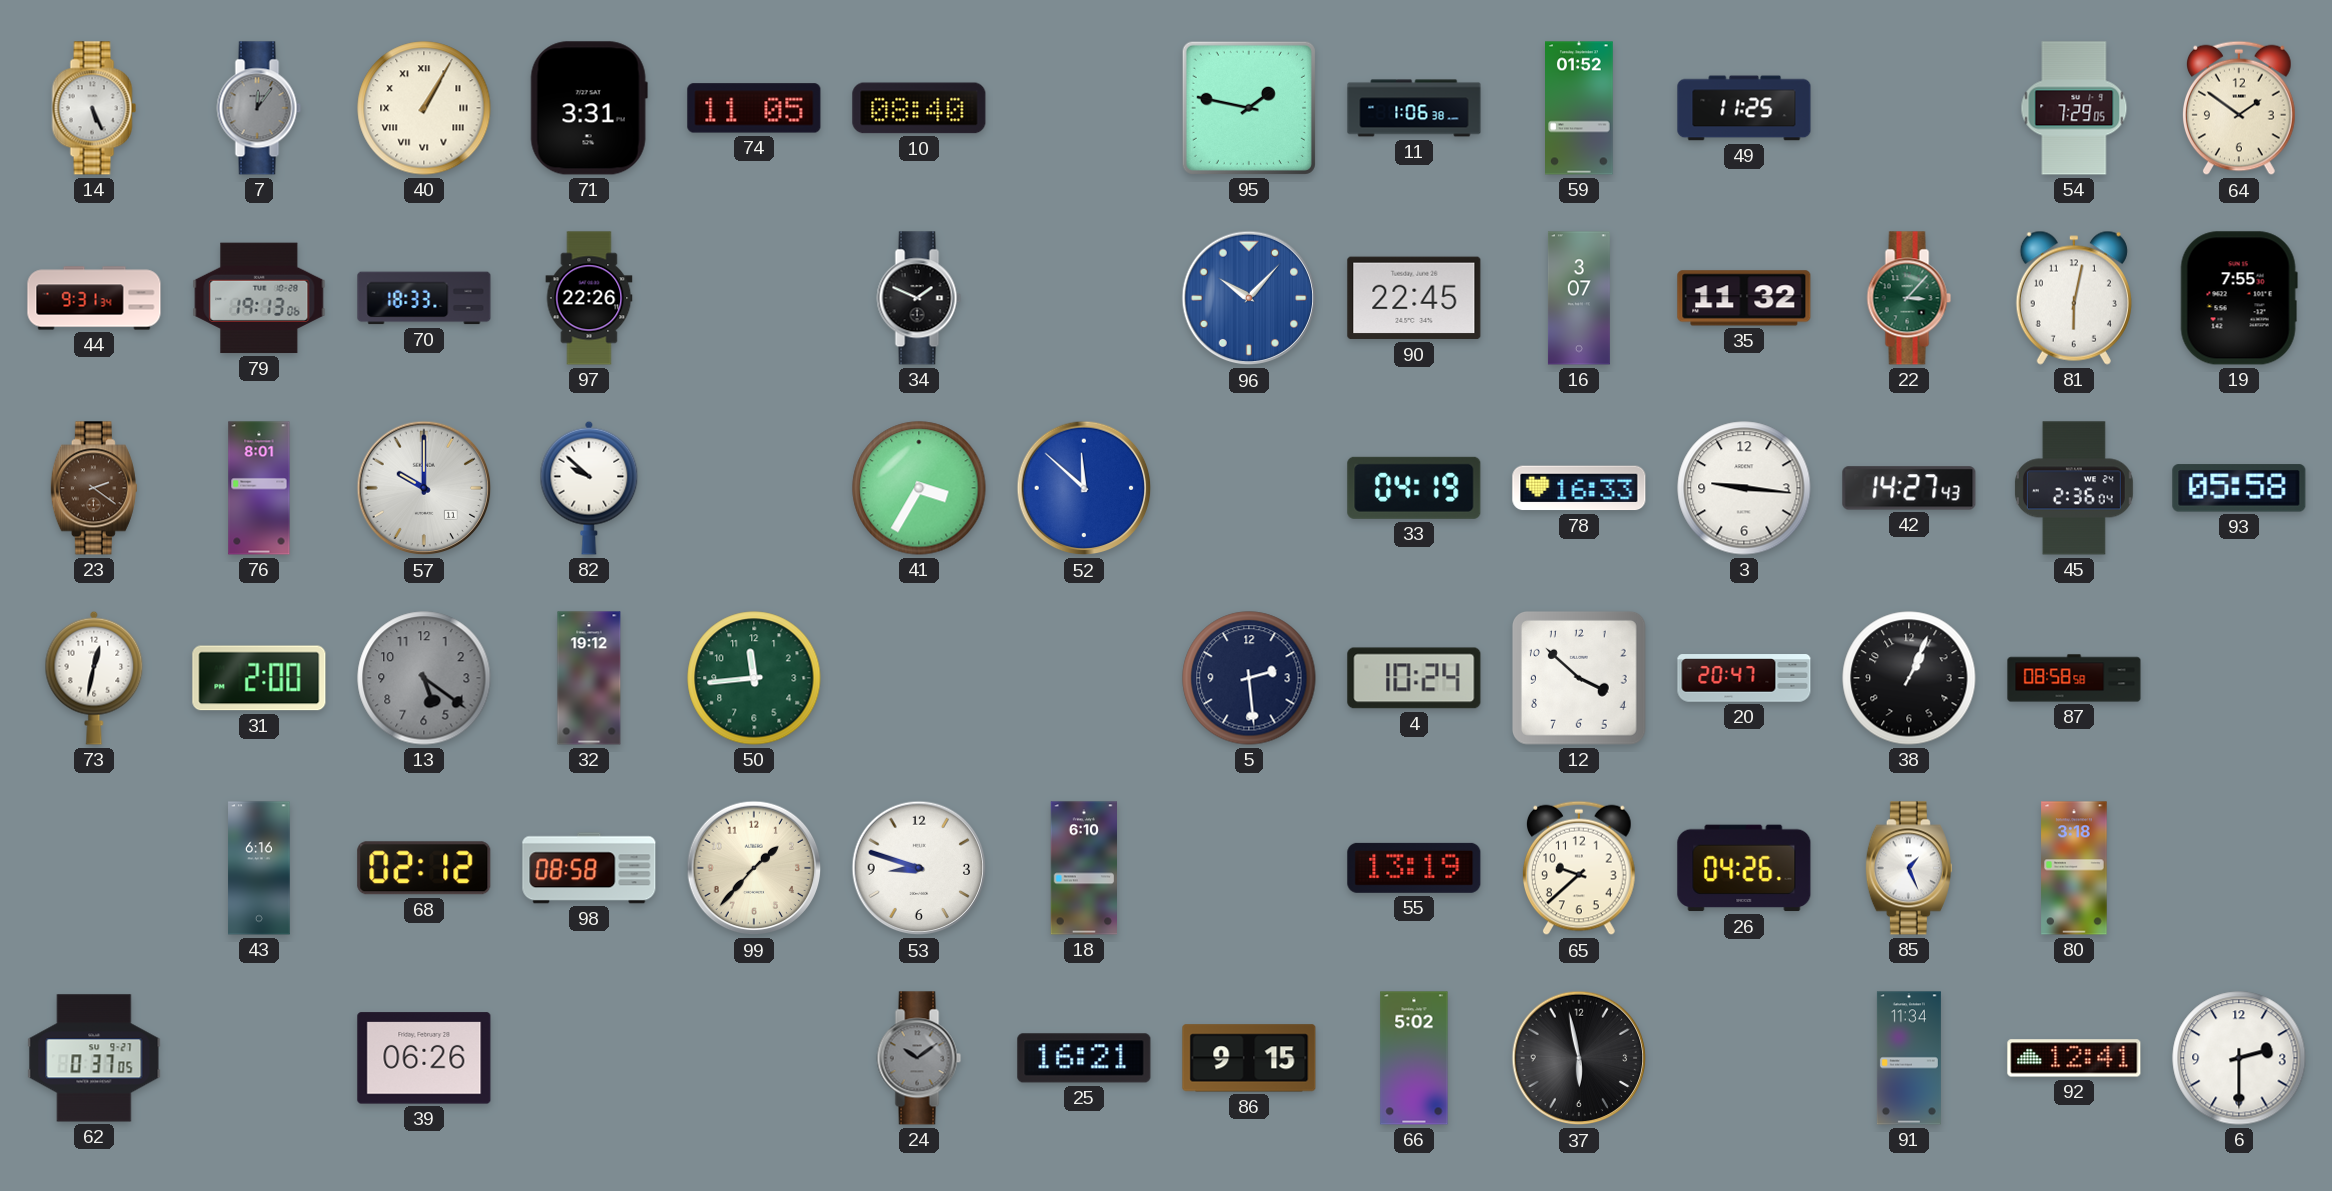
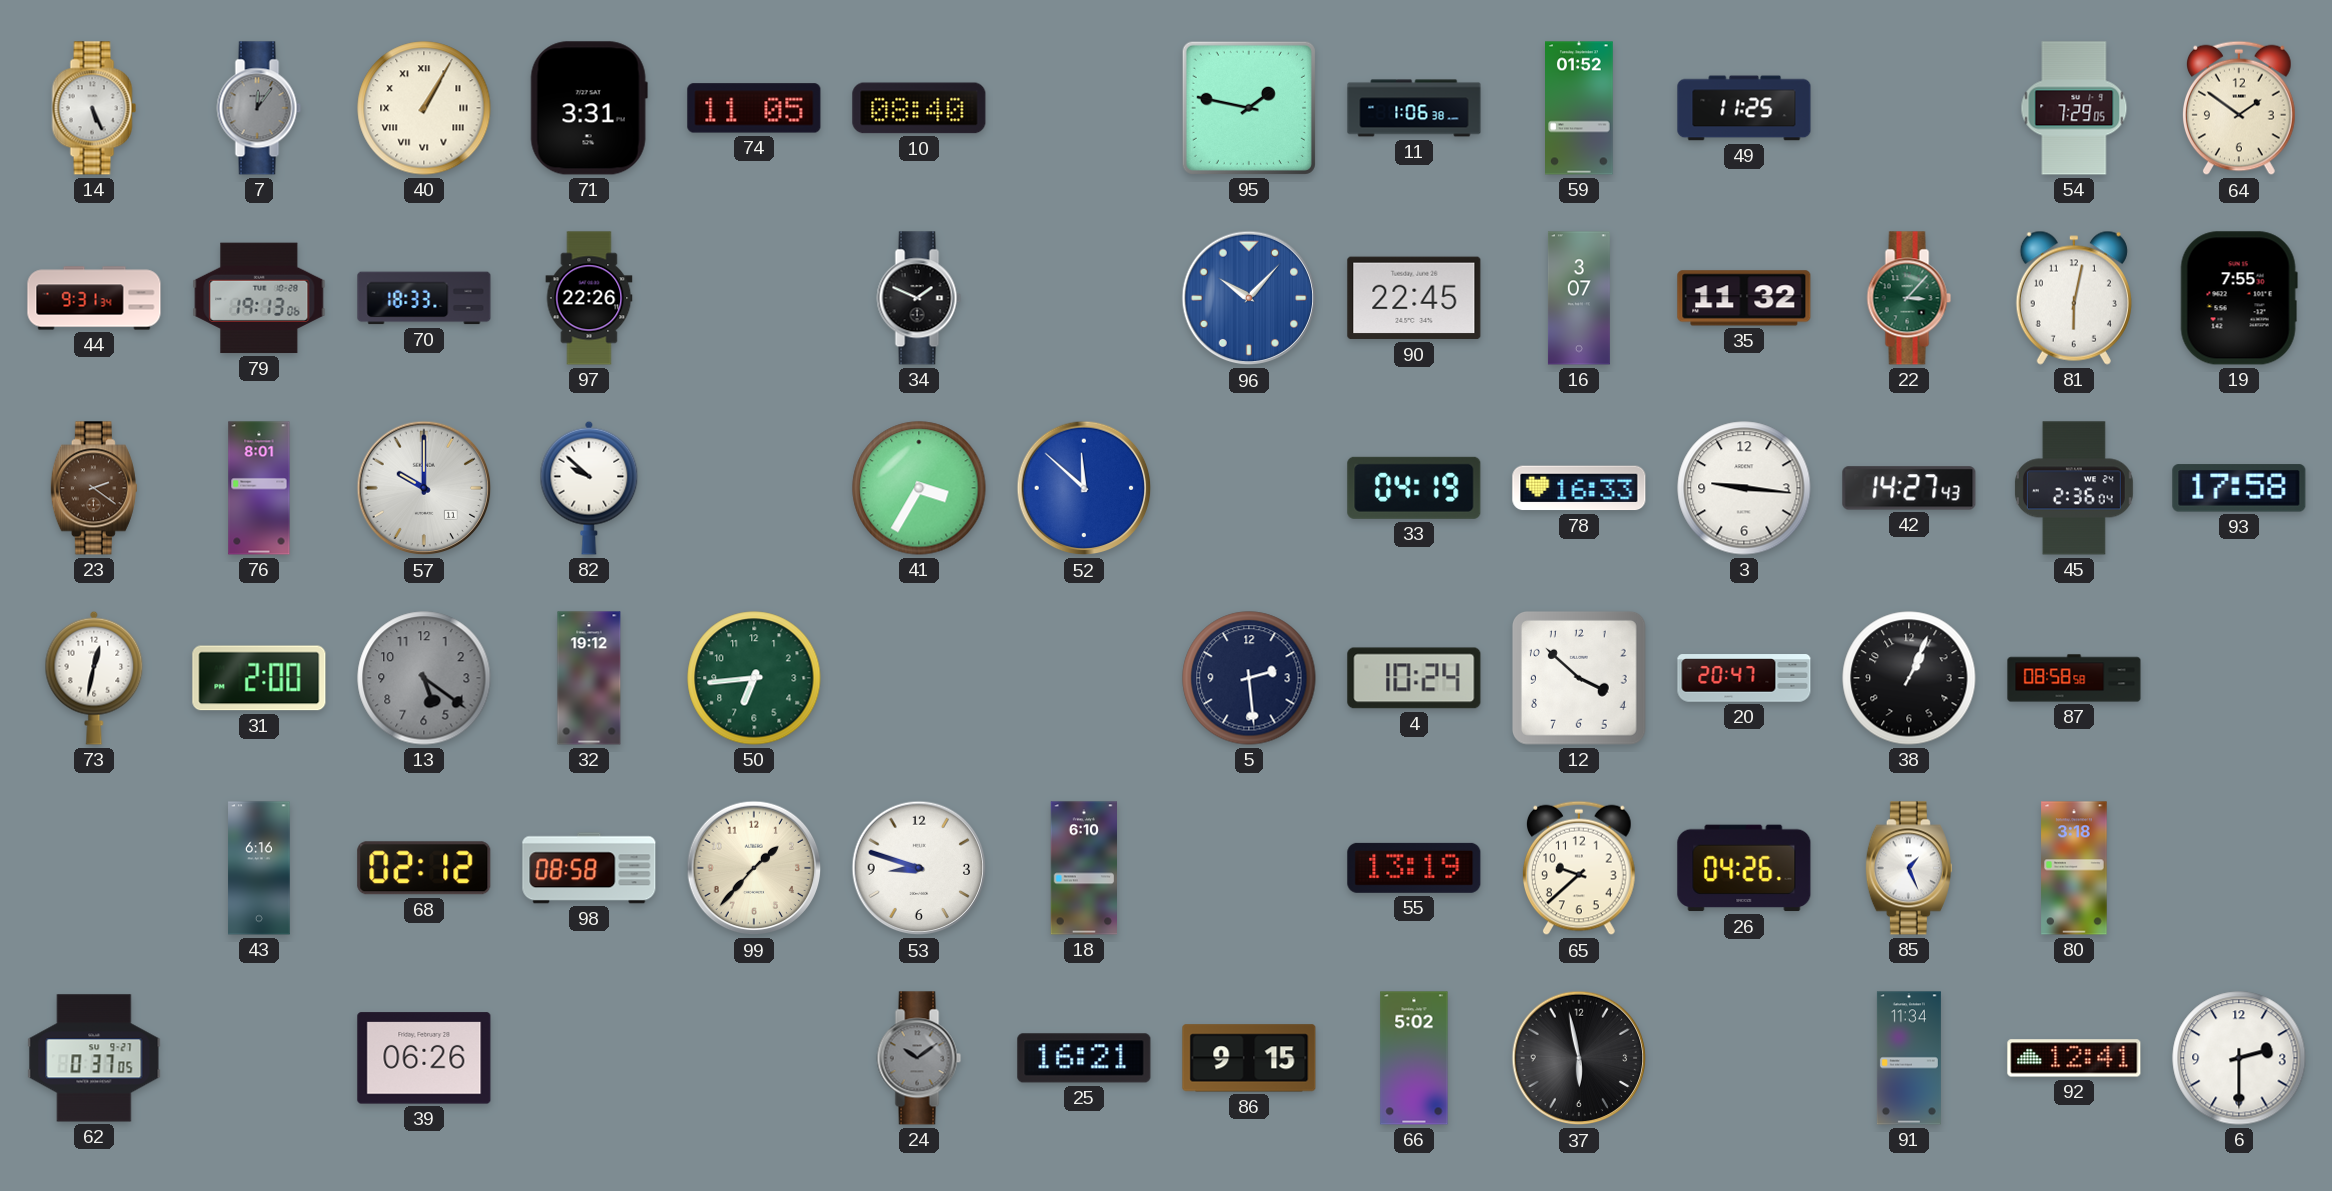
93: 05:58 -> 17:58 (2239, 488)
50: 11:44 -> 6:44 (754, 678)
